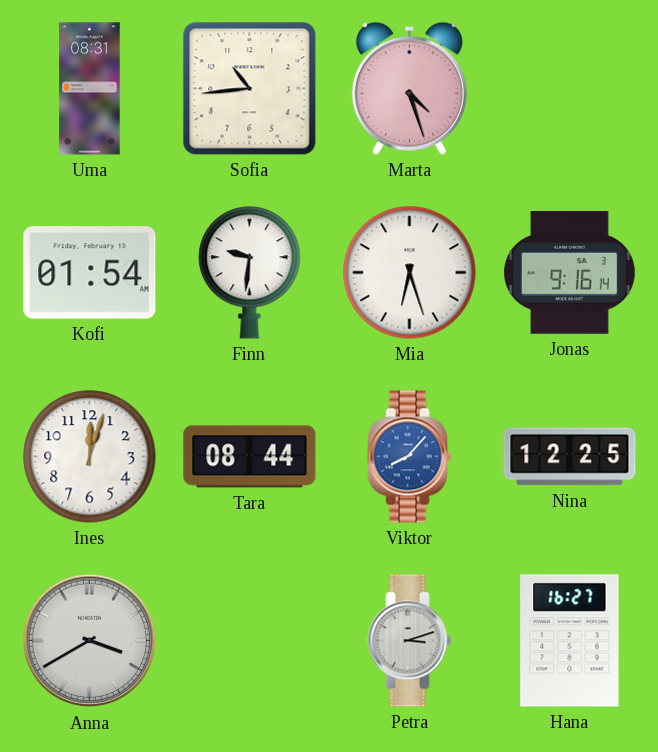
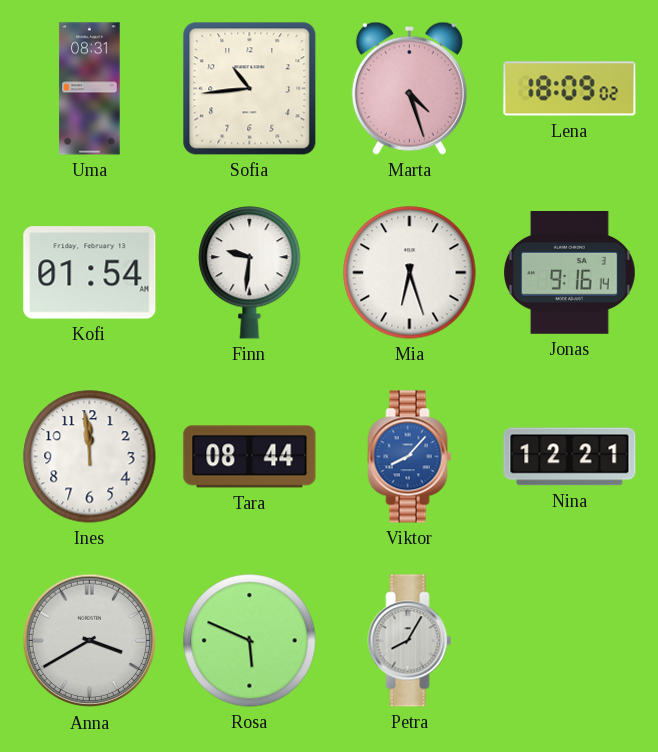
Lena: none -> 18:09 (570, 89)
Ines: 12:03 -> 11:59 (90, 457)
Nina: 12:25 -> 12:21 (570, 457)
Rosa: none -> 5:49 (250, 641)
Petra: 3:12 -> 8:05 (410, 641)
Hana: 16:27 -> none (570, 641)
